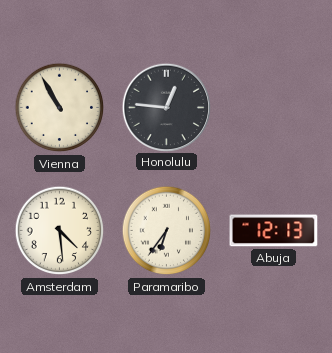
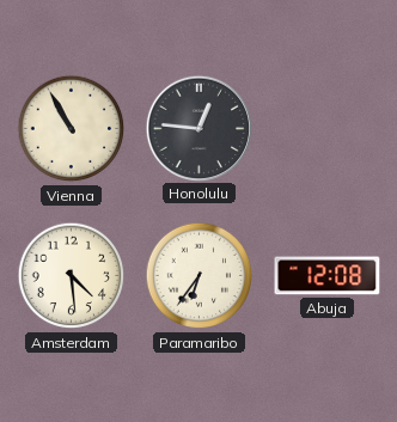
Abuja: 12:13 -> 12:08 (328, 276)
